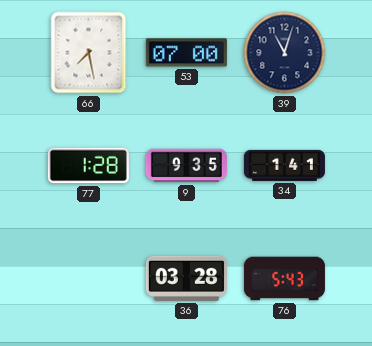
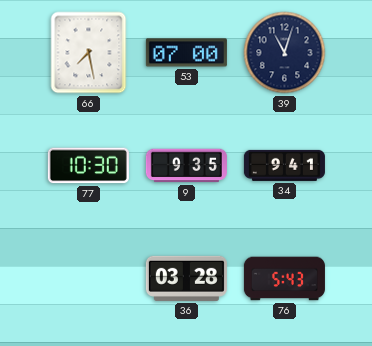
77: 1:28 -> 10:30 (88, 166)
34: 1:41 -> 9:41 (284, 165)
